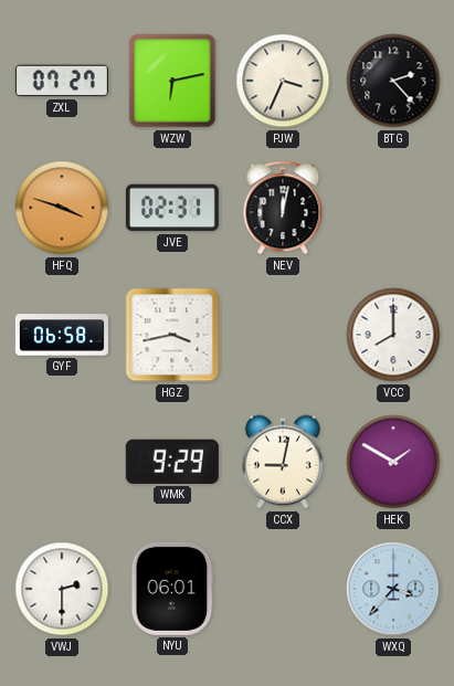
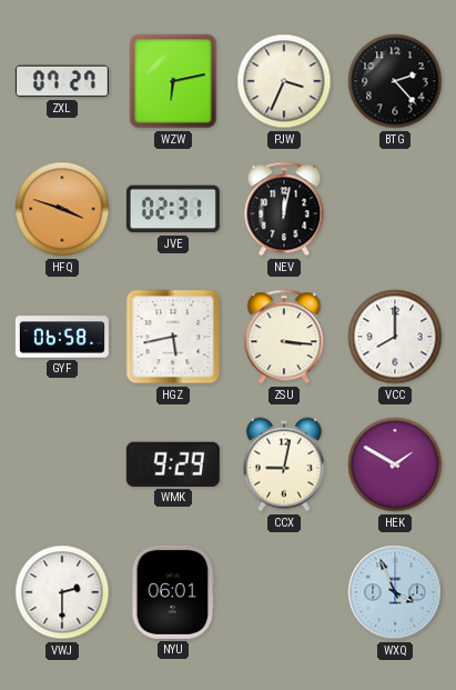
HGZ: 3:43 -> 5:43 (173, 337)
ZSU: none -> 3:16 (284, 337)
WXQ: 3:37 -> 3:56 (395, 592)
